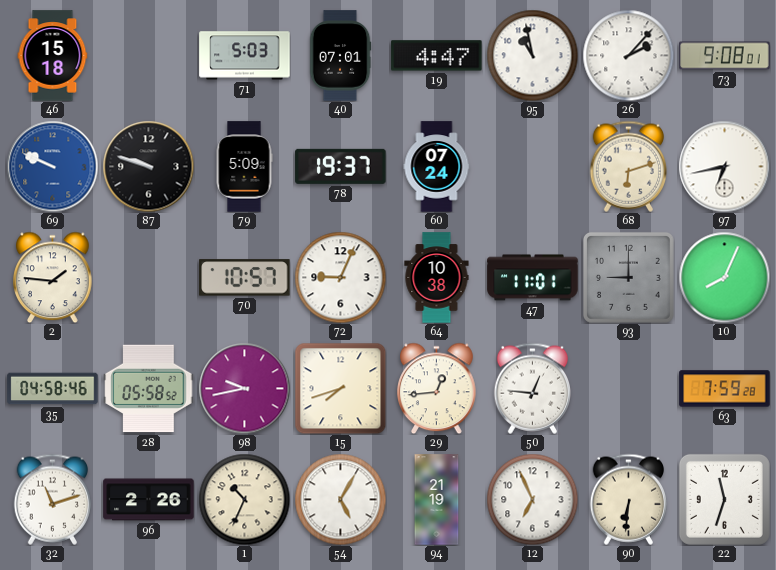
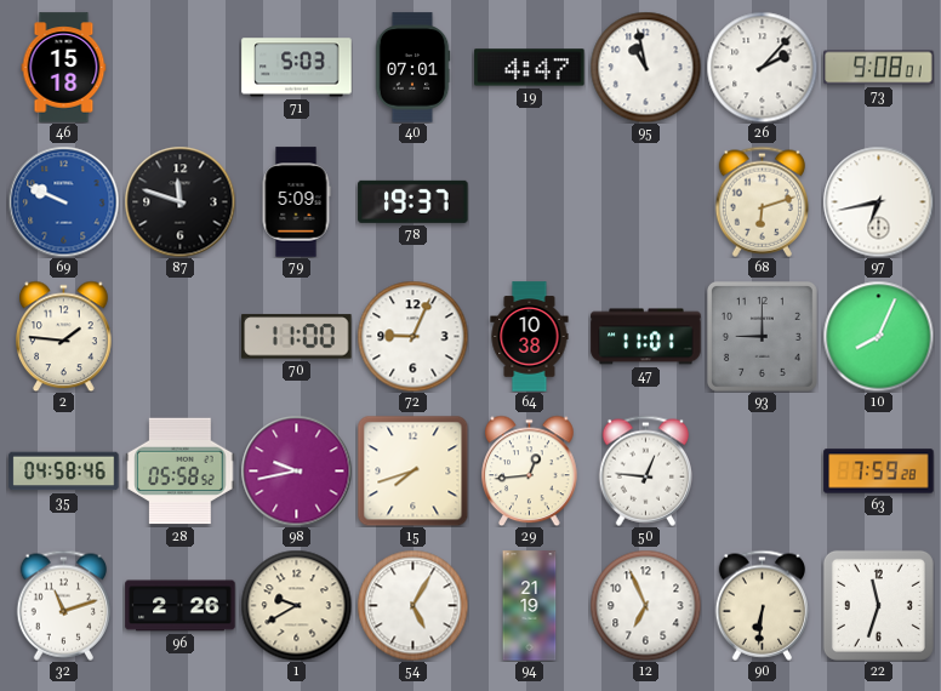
87: 9:48 -> 11:48 (179, 201)
60: 07:24 -> none (437, 167)
70: 10:57 -> 11:00 (297, 337)
1: 10:34 -> 9:40 (296, 605)
